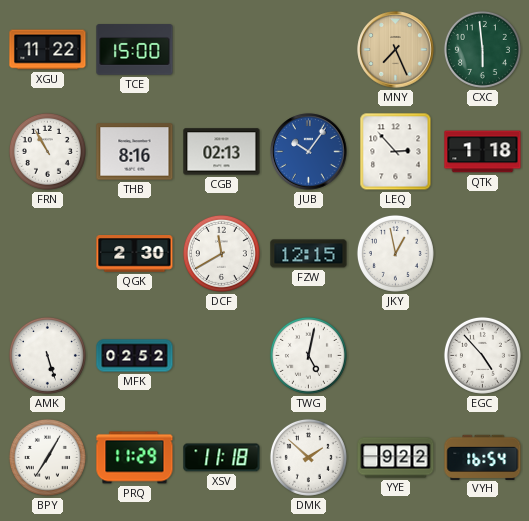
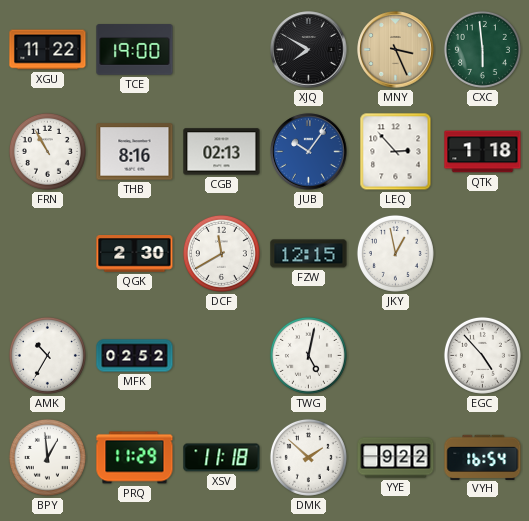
TCE: 15:00 -> 19:00 (135, 50)
XJQ: none -> 7:50 (309, 50)
MNY: 7:26 -> 3:26 (396, 50)
AMK: 5:27 -> 10:35 (47, 355)
BPY: 7:05 -> 12:59 (47, 457)
